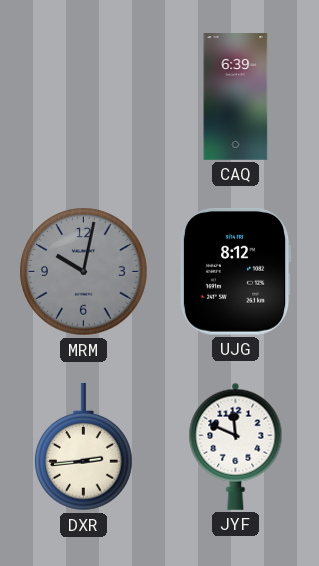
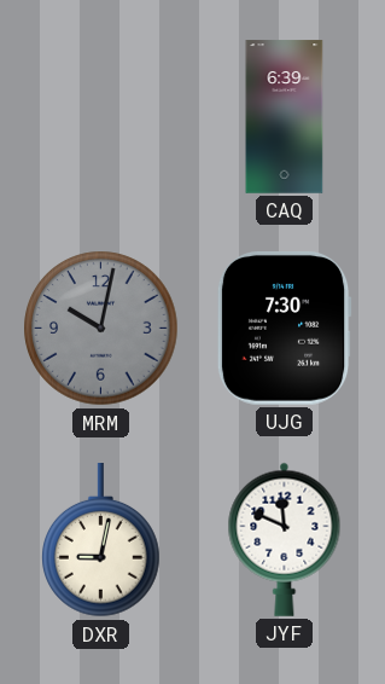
UJG: 8:12 -> 7:30 (284, 327)
DXR: 2:44 -> 9:02 (101, 541)
